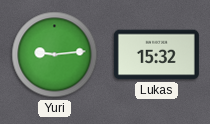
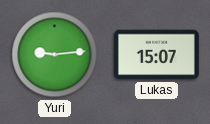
Lukas: 15:32 -> 15:07 (156, 55)
